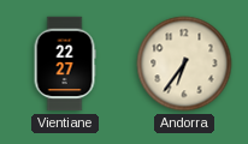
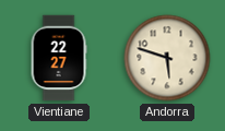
Andorra: 6:36 -> 5:48 (167, 58)
